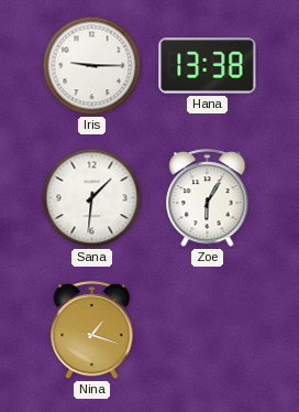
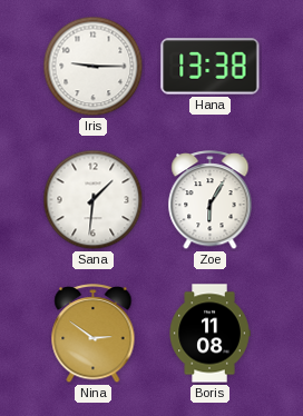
Nina: 1:18 -> 2:51 (94, 334)
Boris: none -> 11:08 (209, 334)
